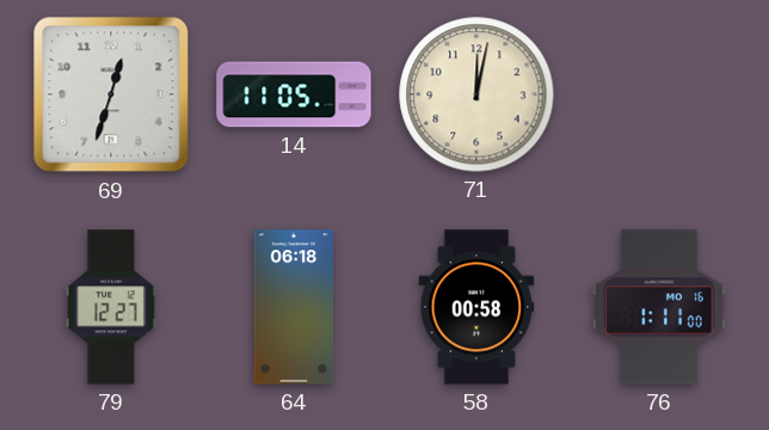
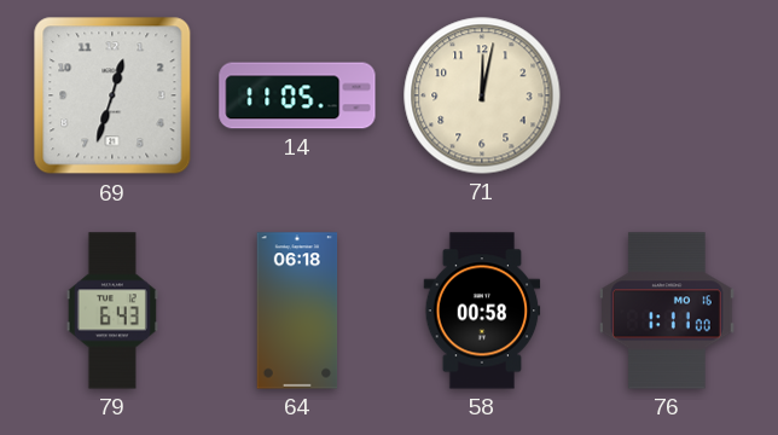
79: 12:27 -> 6:43 (112, 311)
